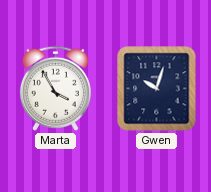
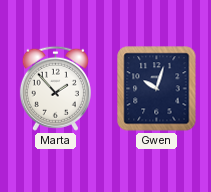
Marta: 3:55 -> 1:53 (55, 88)
